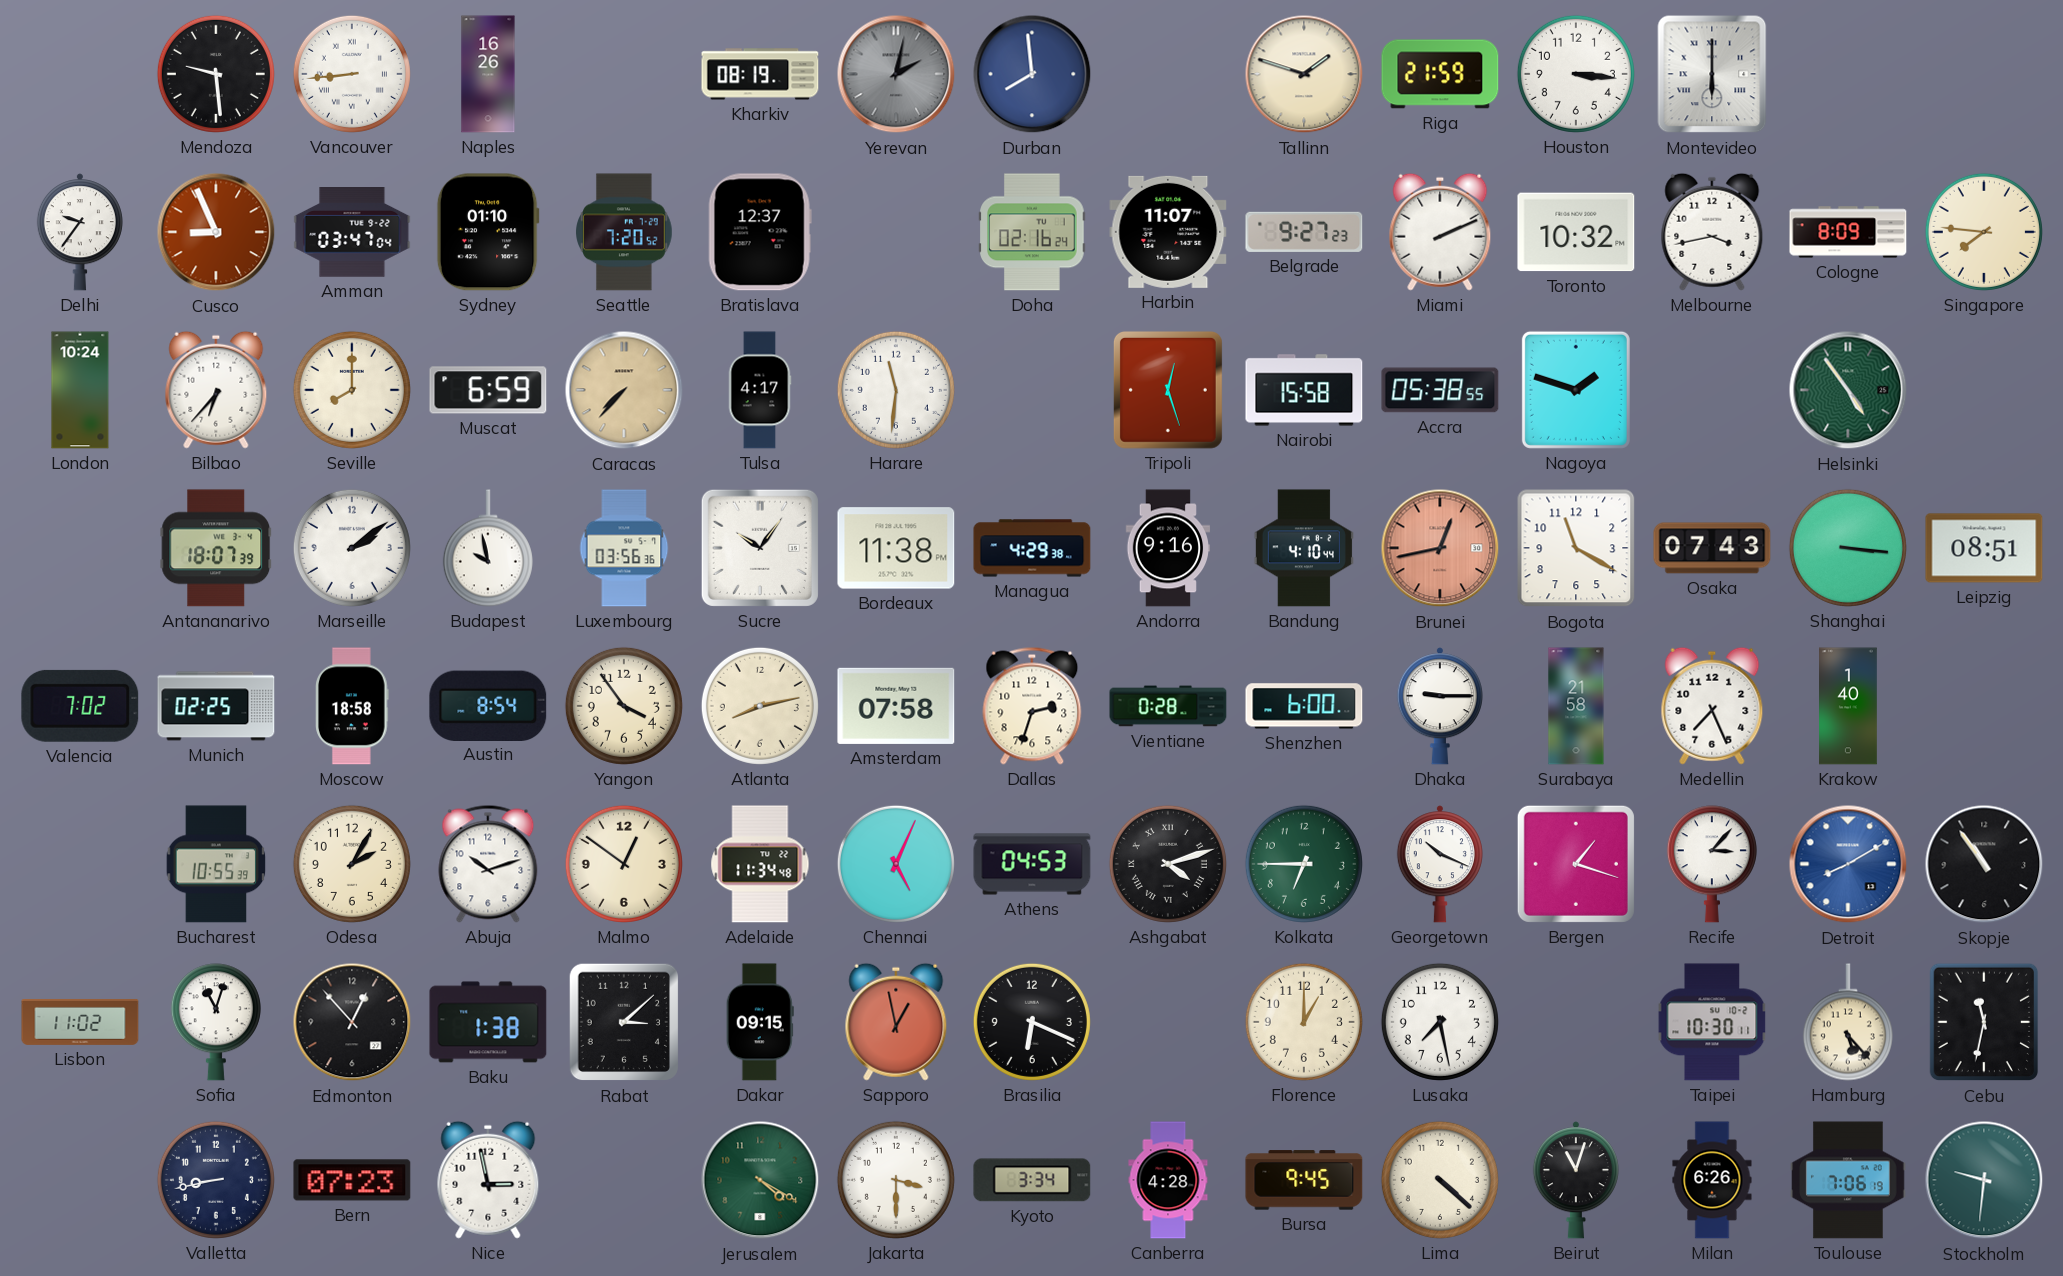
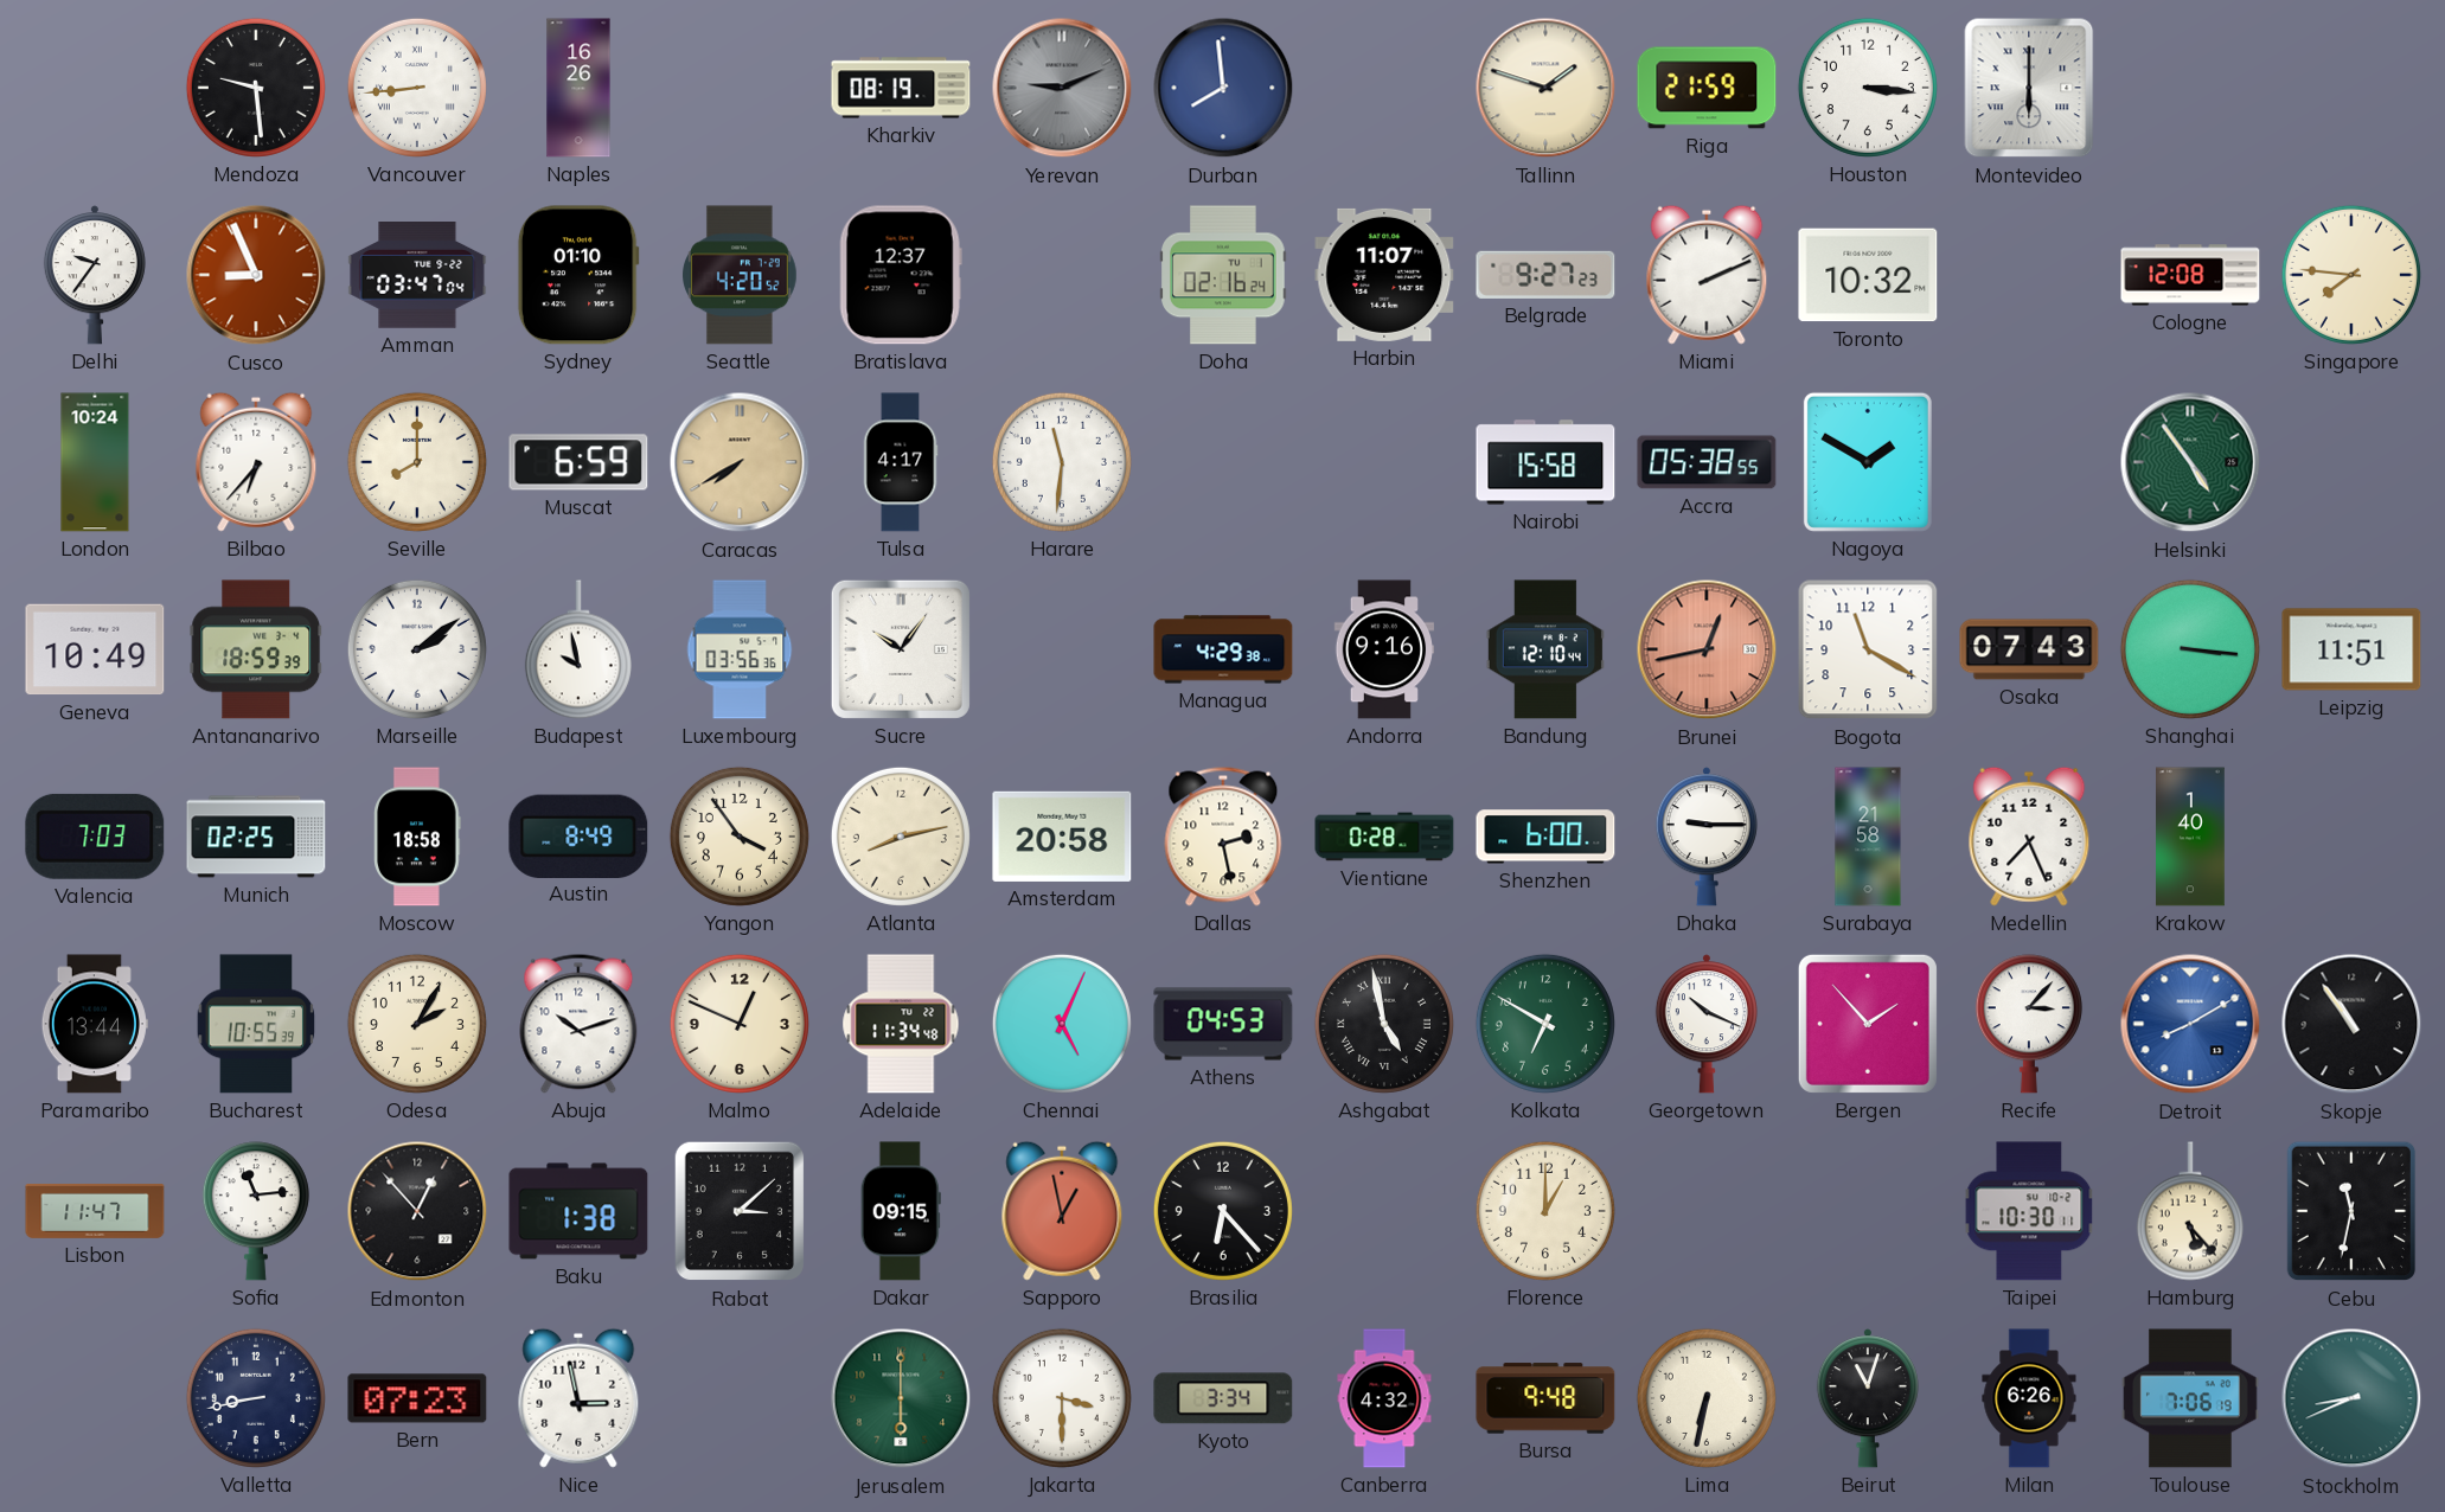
Yerevan: 2:02 -> 9:11 (1062, 88)
Seattle: 7:20 -> 4:20 (741, 275)
Melbourne: 3:43 -> none (1712, 232)
Cologne: 8:09 -> 12:08 (2190, 275)
Caracas: 7:37 -> 7:40 (740, 462)
Tripoli: 12:27 -> none (1168, 390)
Nagoya: 1:48 -> 1:50 (1868, 462)
Geneva: none -> 10:49 (95, 649)
Antananarivo: 18:07 -> 18:59 (256, 649)
Bordeaux: 11:38 -> none (896, 548)
Bandung: 4:10 -> 12:10 (1545, 649)
Leipzig: 08:51 -> 11:51 (2351, 649)
Valencia: 7:02 -> 7:03 (95, 837)
Austin: 8:54 -> 8:49 (578, 835)
Amsterdam: 07:58 -> 20:58 (1062, 837)
Dallas: 2:33 -> 2:28 (1223, 837)
Paramaribo: none -> 13:44 (95, 1024)
Malmo: 12:51 -> 12:49 (740, 1024)
Ashgabat: 4:12 -> 4:58 (1384, 1024)
Kolkata: 6:45 -> 6:50 (1545, 1024)
Bergen: 1:18 -> 1:53 (1868, 1024)
Lisbon: 11:02 -> 11:47 (95, 1211)
Sofia: 11:03 -> 11:14 (256, 1211)
Brasilia: 6:19 -> 6:23 (1223, 1211)
Lusaka: 7:28 -> none (1440, 1022)
Jerusalem: 4:20 -> 6:00 (901, 1398)
Canberra: 4:28 -> 4:32 (1384, 1398)
Bursa: 9:45 -> 9:48 (1545, 1398)
Lima: 4:22 -> 6:32 (1707, 1398)
Stockholm: 9:31 -> 8:41 (2351, 1398)
